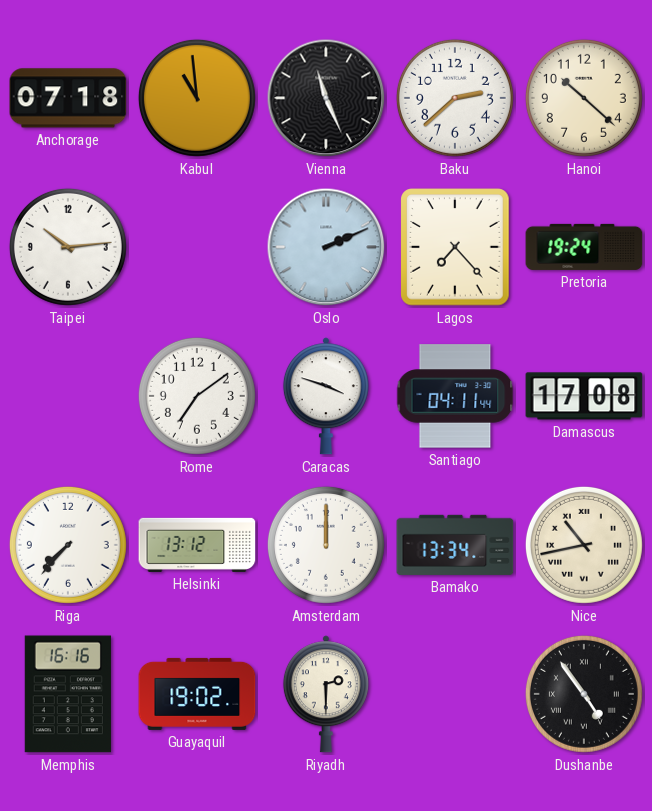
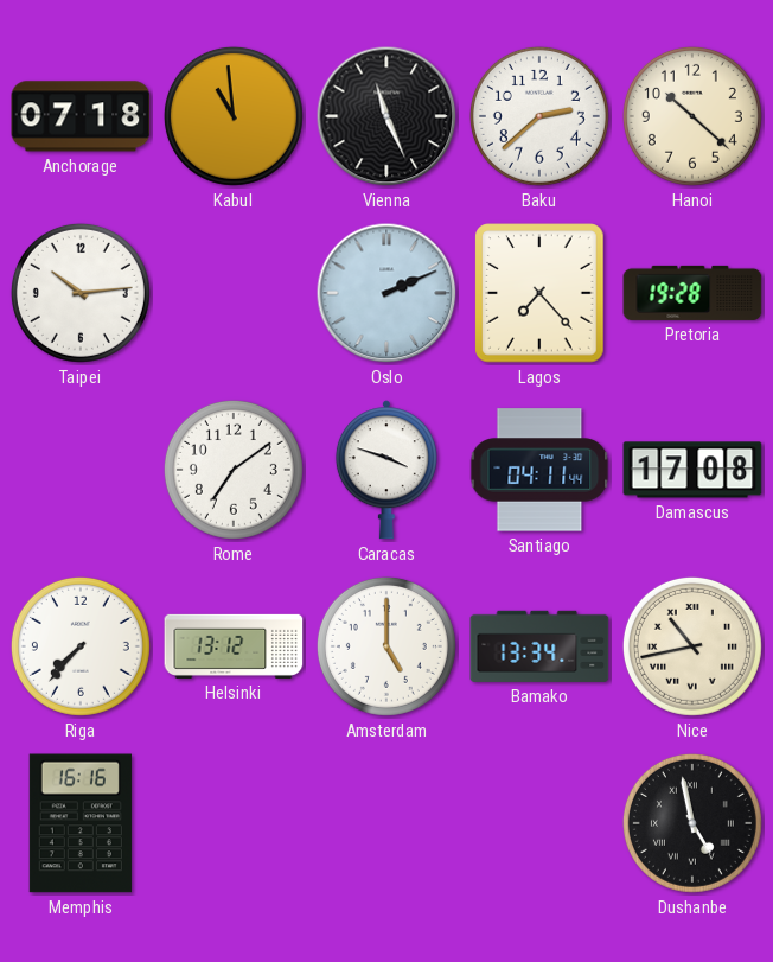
Pretoria: 19:24 -> 19:28 (692, 293)
Amsterdam: 12:00 -> 5:00 (386, 646)
Guayaquil: 19:02 -> none (197, 694)
Riyadh: 2:30 -> none (326, 694)
Dushanbe: 4:54 -> 4:58 (692, 823)
